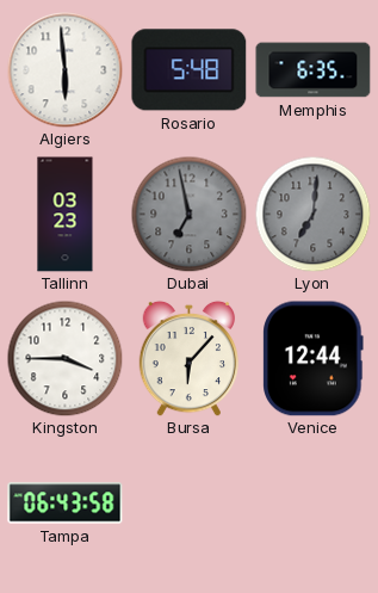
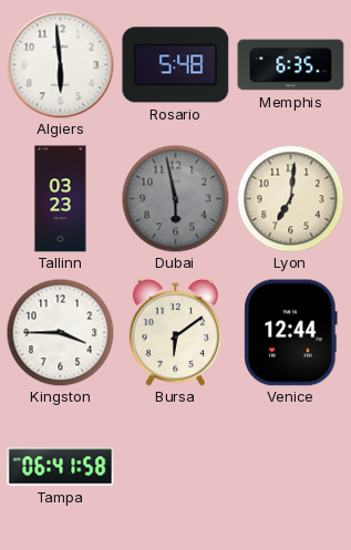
Dubai: 6:58 -> 5:58 (175, 198)
Lyon dial: grey -> cream (290, 198)
Bursa: 6:07 -> 6:09 (175, 332)
Tampa: 06:43 -> 06:41 (61, 467)
